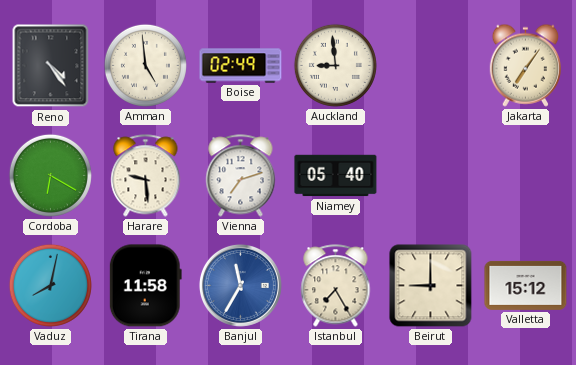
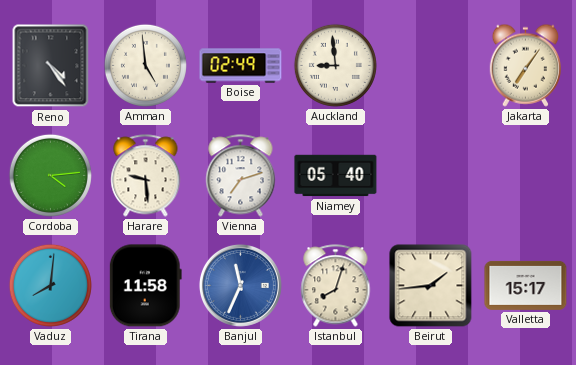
Cordoba: 6:20 -> 4:14 (50, 175)
Vaduz: 8:02 -> 8:01 (50, 285)
Banjul: 11:35 -> 11:34 (240, 285)
Istanbul: 7:25 -> 8:03 (336, 286)
Beirut: 9:00 -> 1:44 (431, 286)
Valletta: 15:12 -> 15:17 (526, 285)
